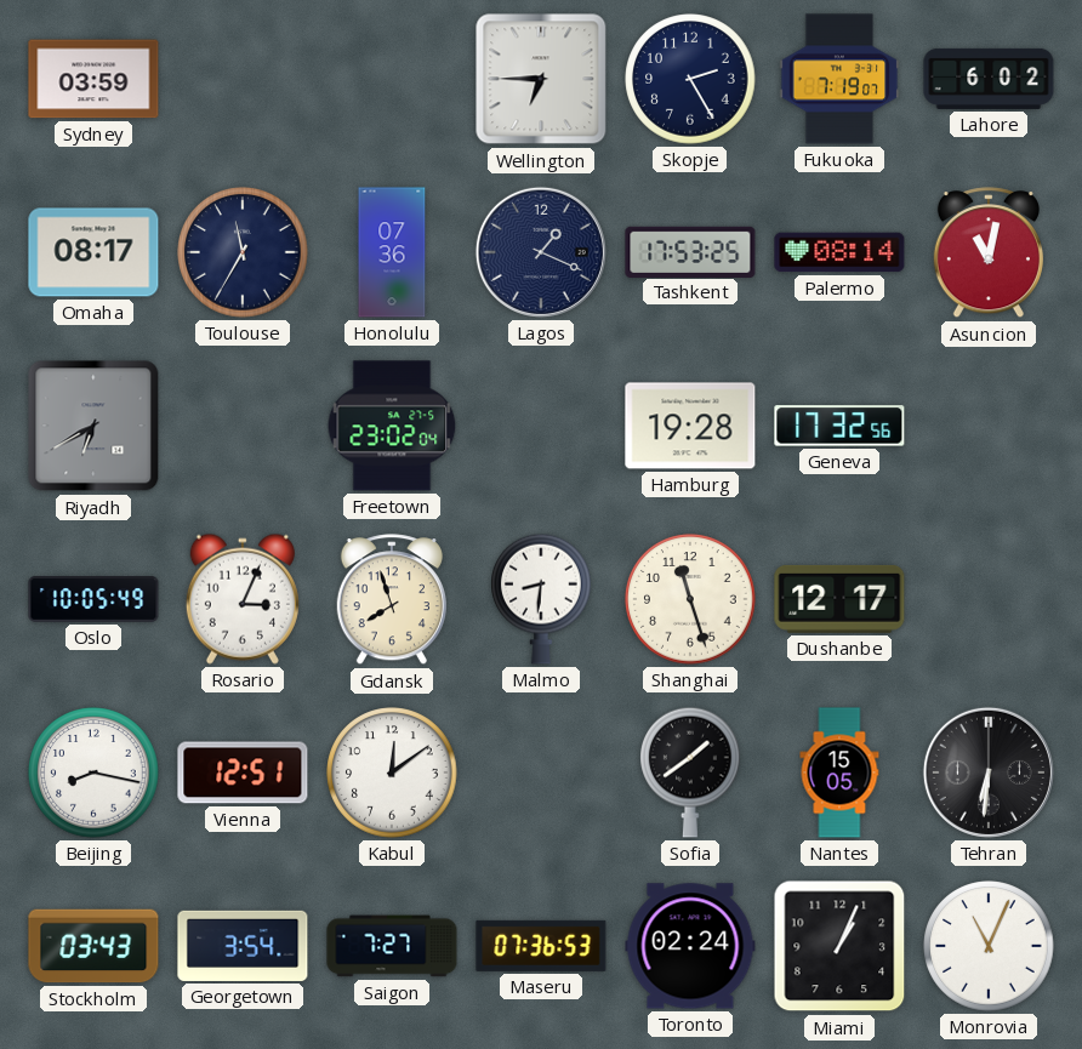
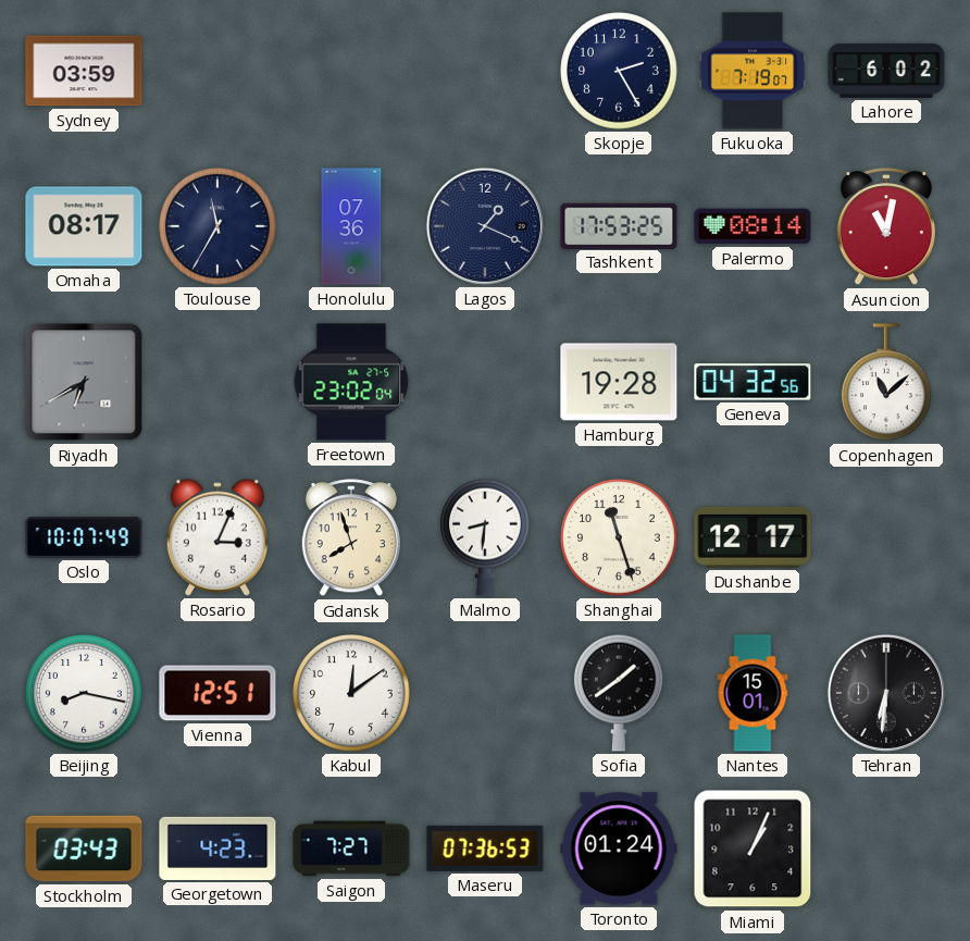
Wellington: 6:45 -> none (541, 79)
Geneva: 17:32 -> 04:32 (753, 382)
Copenhagen: none -> 11:08 (887, 383)
Oslo: 10:05 -> 10:07 (84, 538)
Nantes: 15:05 -> 15:01 (753, 693)
Georgetown: 3:54 -> 4:23 (217, 849)
Toronto: 02:24 -> 01:24 (619, 849)
Monrovia: 11:04 -> none (989, 946)
